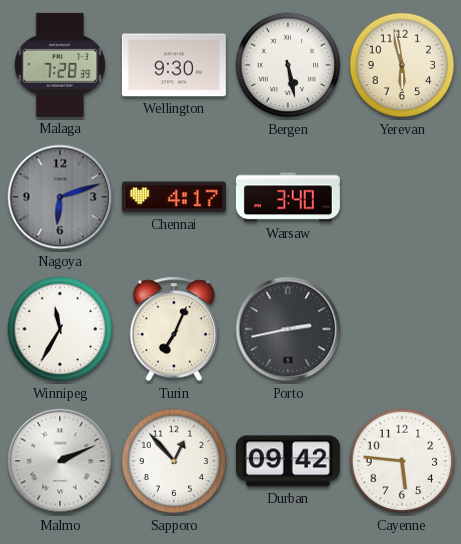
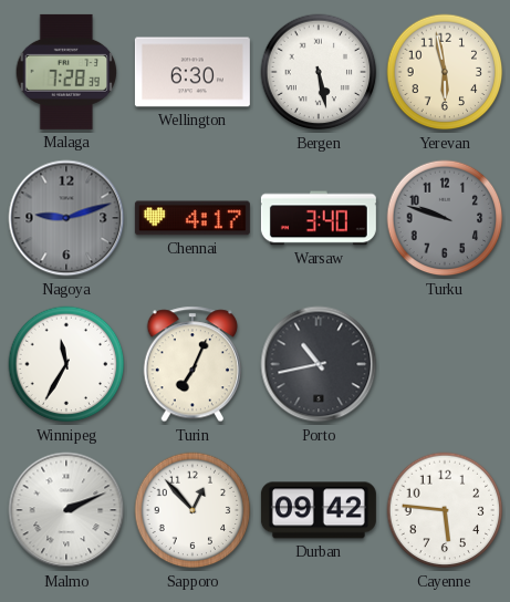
Wellington: 9:30 -> 6:30 (192, 72)
Nagoya: 6:12 -> 9:12 (66, 218)
Turku: none -> 9:48 (445, 218)
Porto: 2:43 -> 10:43 (319, 364)
